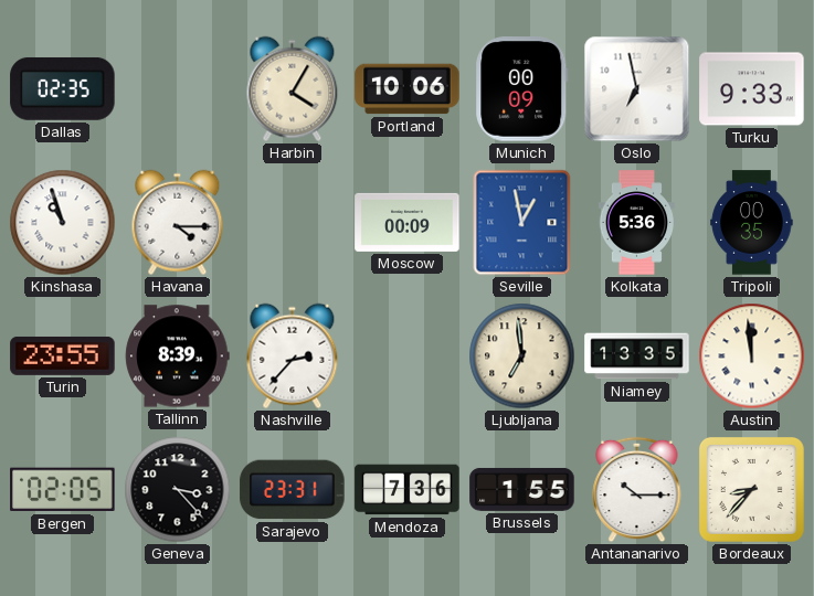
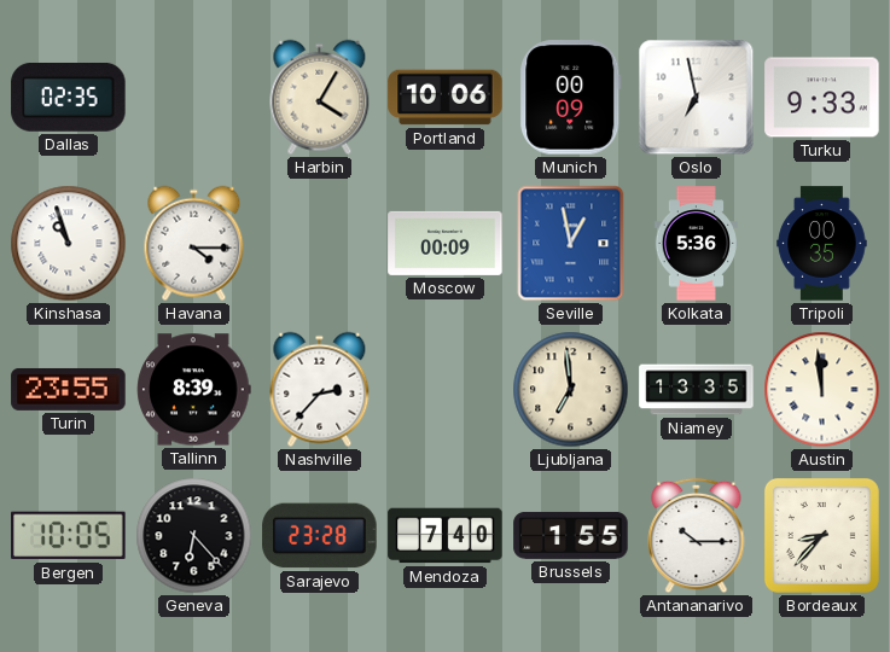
Bergen: 02:05 -> 10:05 (69, 536)
Geneva: 3:23 -> 6:23 (194, 536)
Sarajevo: 23:31 -> 23:28 (320, 536)
Mendoza: 7:36 -> 7:40 (446, 536)
